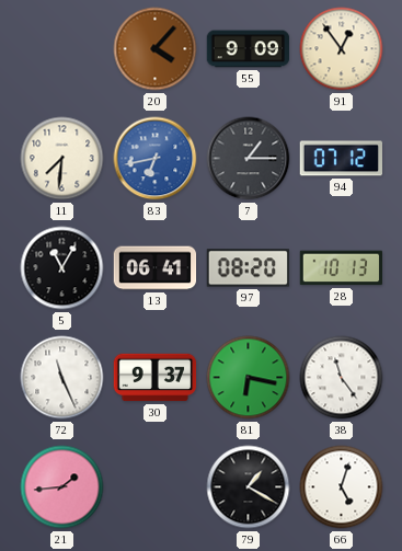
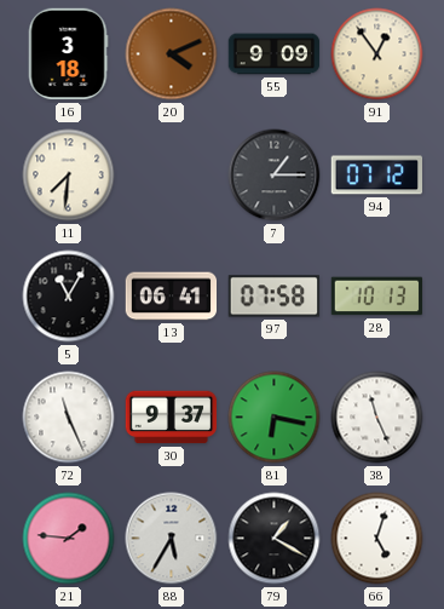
16: none -> 3:18 (68, 54)
20: 4:07 -> 4:11 (172, 54)
83: 6:43 -> none (156, 159)
97: 08:20 -> 07:58 (275, 297)
38: 11:24 -> 11:26 (377, 418)
21: 1:44 -> 1:46 (69, 539)
88: none -> 5:35 (172, 539)
